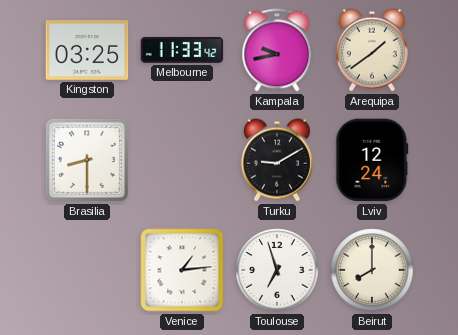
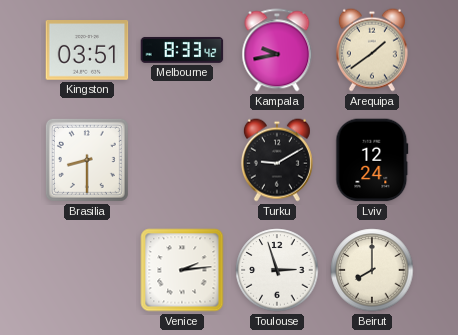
Kingston: 03:25 -> 03:51 (87, 51)
Melbourne: 11:33 -> 8:33 (182, 50)
Venice: 1:14 -> 2:14 (182, 270)
Toulouse: 6:57 -> 2:57 (277, 270)
